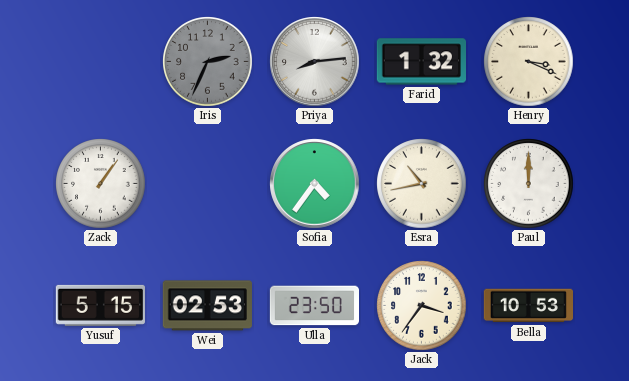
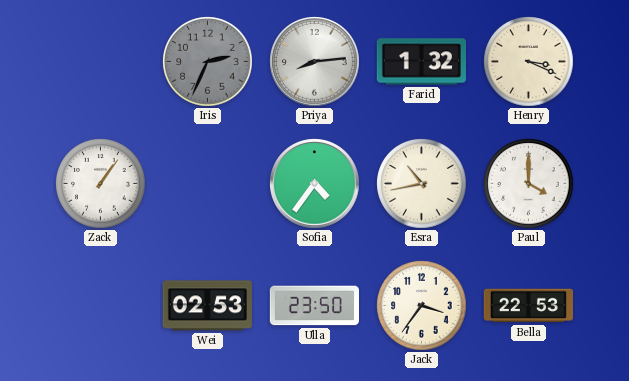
Paul: 12:00 -> 4:00 (529, 184)
Yusuf: 5:15 -> none (100, 305)
Bella: 10:53 -> 22:53 (528, 306)
